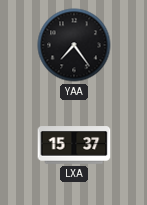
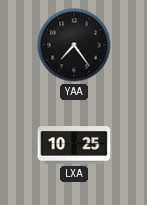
LXA: 15:37 -> 10:25 (74, 145)
